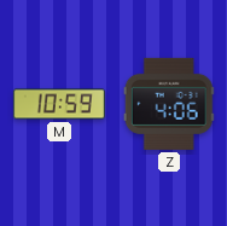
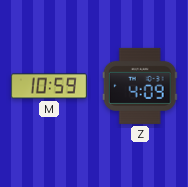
Z: 4:06 -> 4:09 (140, 86)
